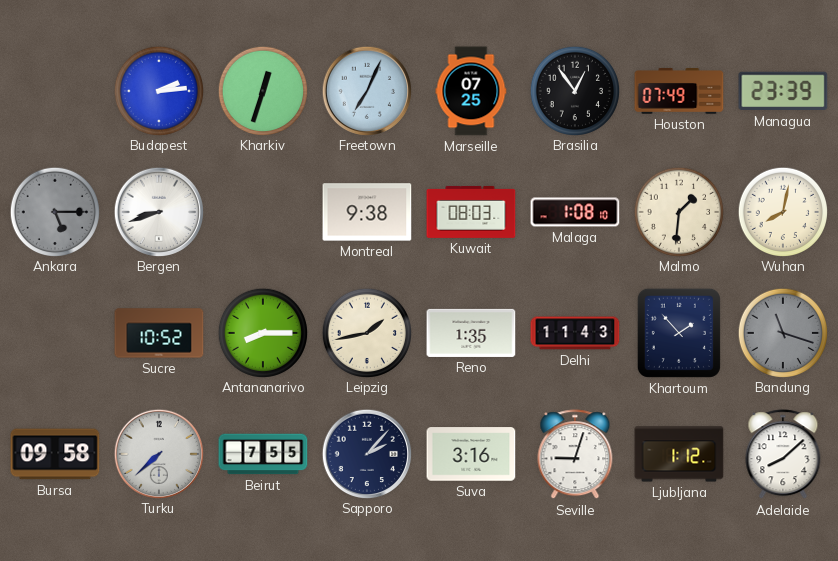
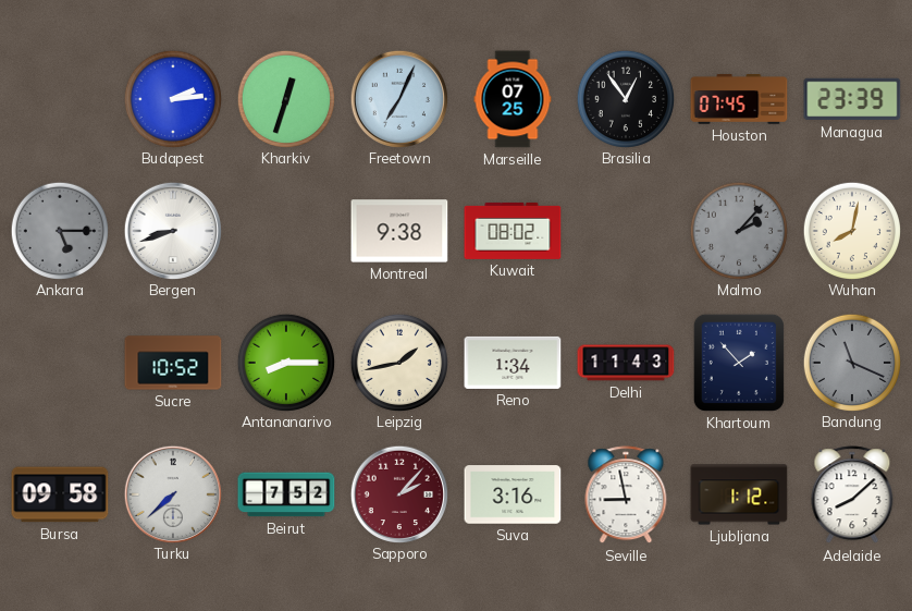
Houston: 07:49 -> 07:45 (739, 99)
Kuwait: 08:03 -> 08:02 (513, 231)
Malaga: 1:08 -> none (575, 212)
Malmo: 1:31 -> 2:07 (738, 230)
Malmo dial: cream -> grey (738, 230)
Reno: 1:35 -> 1:34 (513, 363)
Bandung: 11:18 -> 11:19 (851, 362)
Beirut: 7:55 -> 7:52 (286, 494)
Sapporo dial: navy -> burgundy (398, 493)
Seville: 9:03 -> 8:58 (626, 496)
